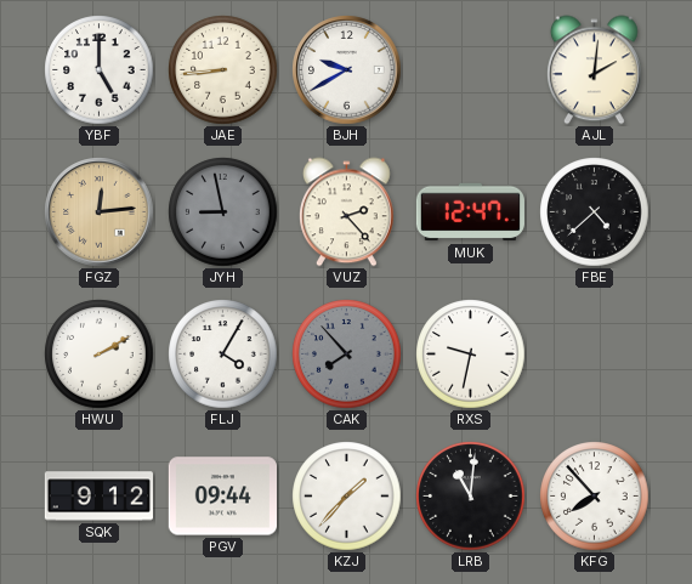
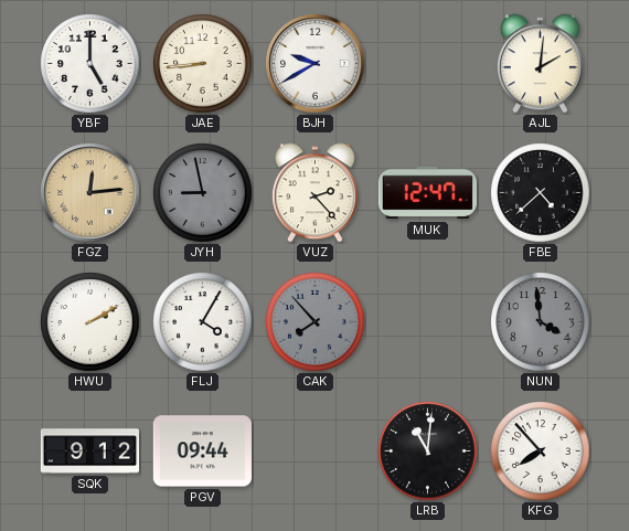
RXS: 9:32 -> none (471, 355)
NUN: none -> 3:59 (541, 322)
KZJ: 1:37 -> none (347, 497)
